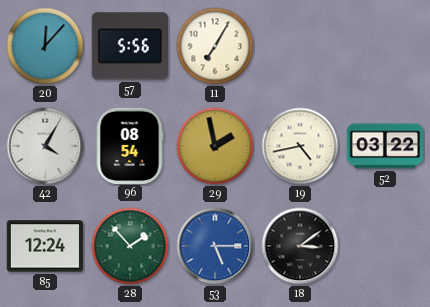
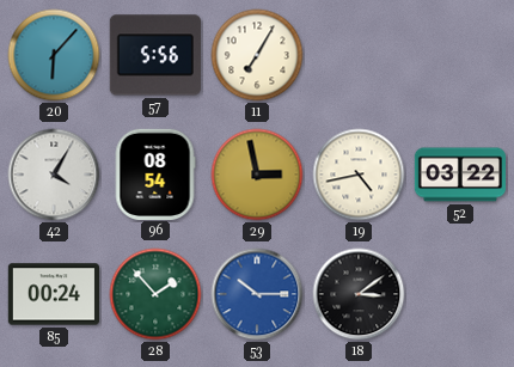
20: 12:07 -> 6:07 (54, 55)
29: 1:58 -> 2:58 (257, 175)
85: 12:24 -> 00:24 (53, 294)
53: 5:15 -> 10:15 (257, 294)
